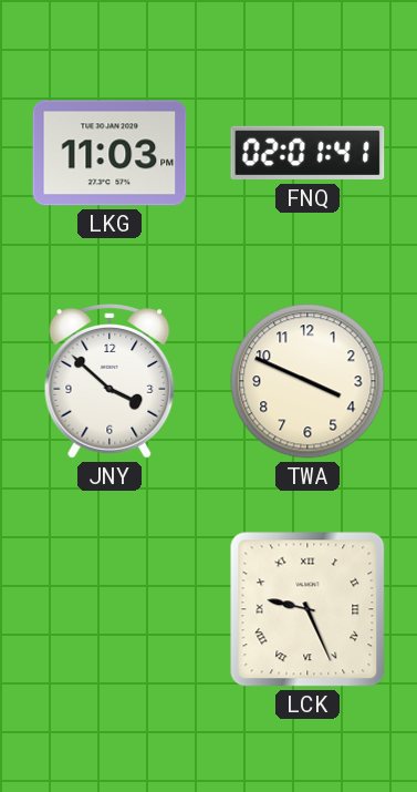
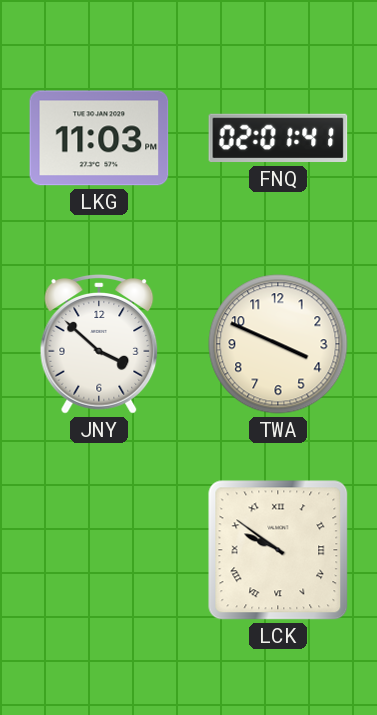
LCK: 9:26 -> 9:51 (278, 550)
